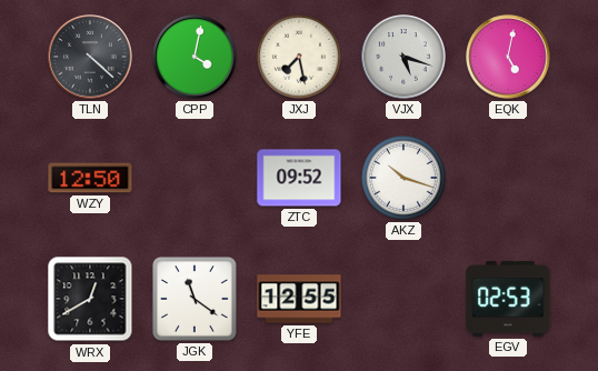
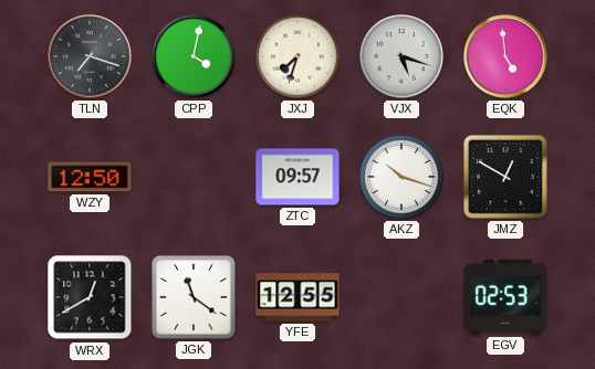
TLN: 4:22 -> 7:18 (90, 56)
JXJ: 7:28 -> 7:33 (297, 56)
EQK: 5:02 -> 4:59 (505, 56)
ZTC: 09:52 -> 09:57 (297, 177)
JMZ: none -> 12:50 (505, 177)
